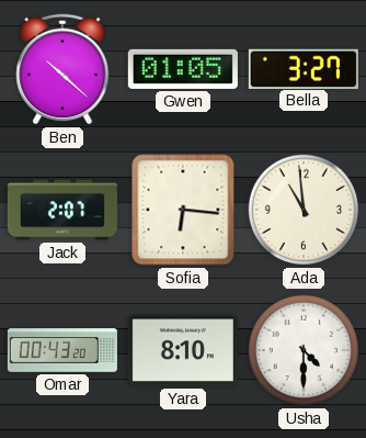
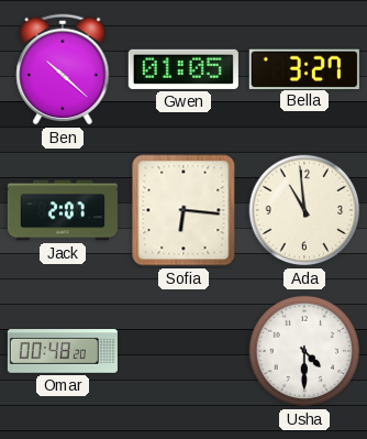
Omar: 00:43 -> 00:48 (63, 351)
Yara: 8:10 -> none (183, 350)
